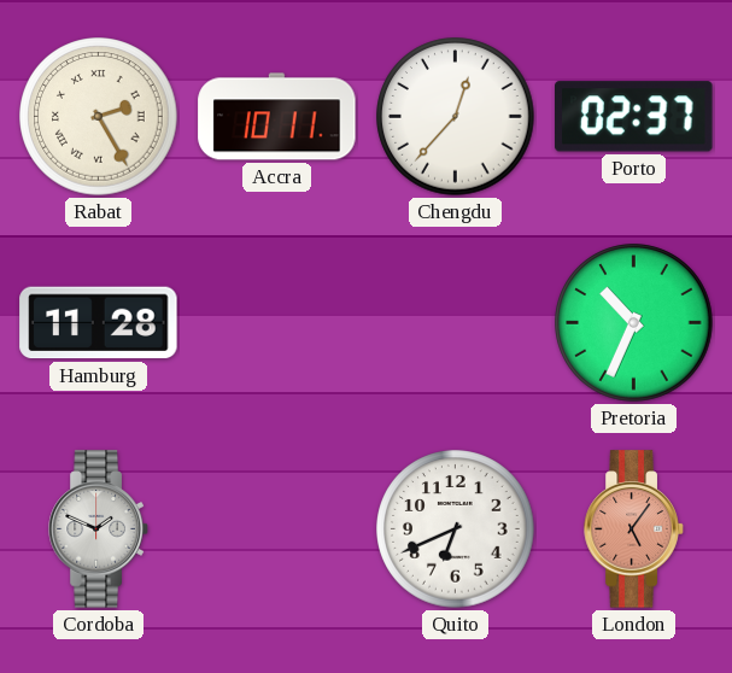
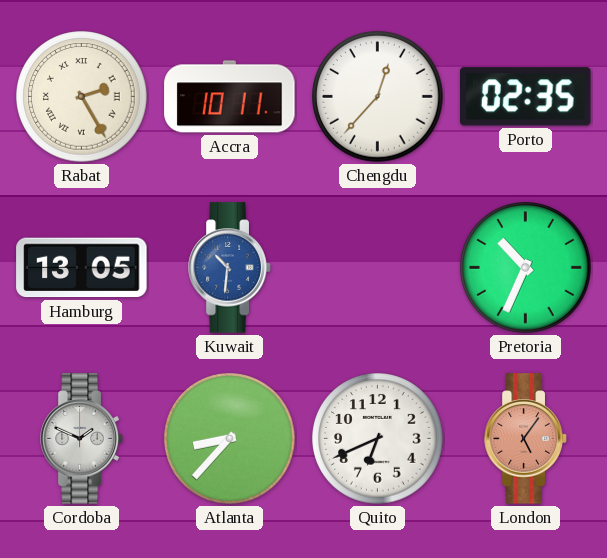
Porto: 02:37 -> 02:35 (526, 97)
Hamburg: 11:28 -> 13:05 (82, 268)
Kuwait: none -> 10:31 (230, 268)
Atlanta: none -> 8:37 (230, 439)
